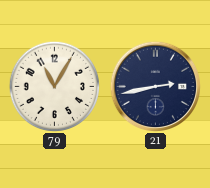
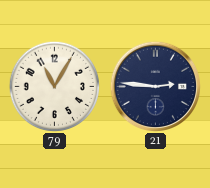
21: 2:43 -> 2:46 (155, 86)
